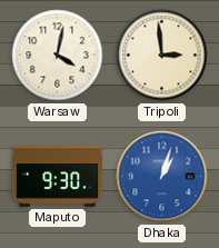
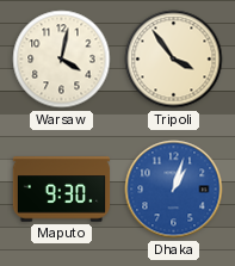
Tripoli: 2:59 -> 3:54 (174, 60)
